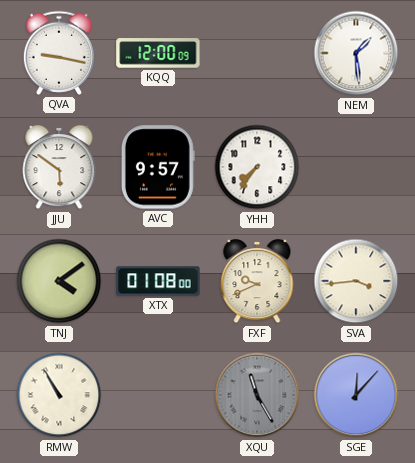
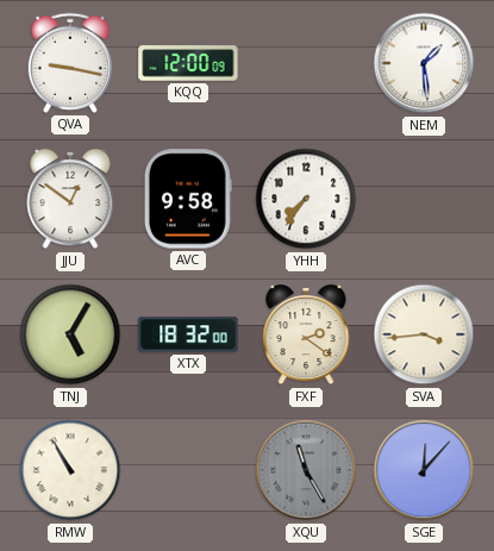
JJU: 5:51 -> 12:51 (70, 199)
AVC: 9:57 -> 9:58 (188, 199)
TNJ: 4:09 -> 5:05 (70, 334)
XTX: 01:08 -> 18:32 (188, 334)
FXF: 9:41 -> 2:21 (306, 334)
